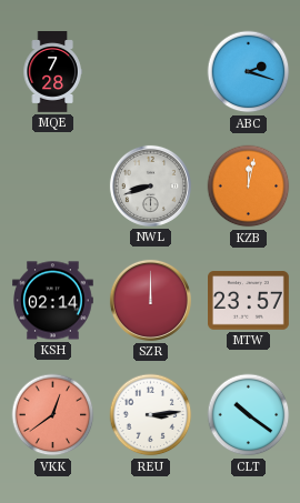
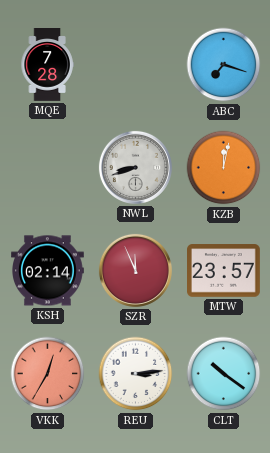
ABC: 2:18 -> 7:18 (224, 65)
SZR: 12:00 -> 11:56 (135, 270)
VKK: 12:39 -> 12:35 (48, 374)
